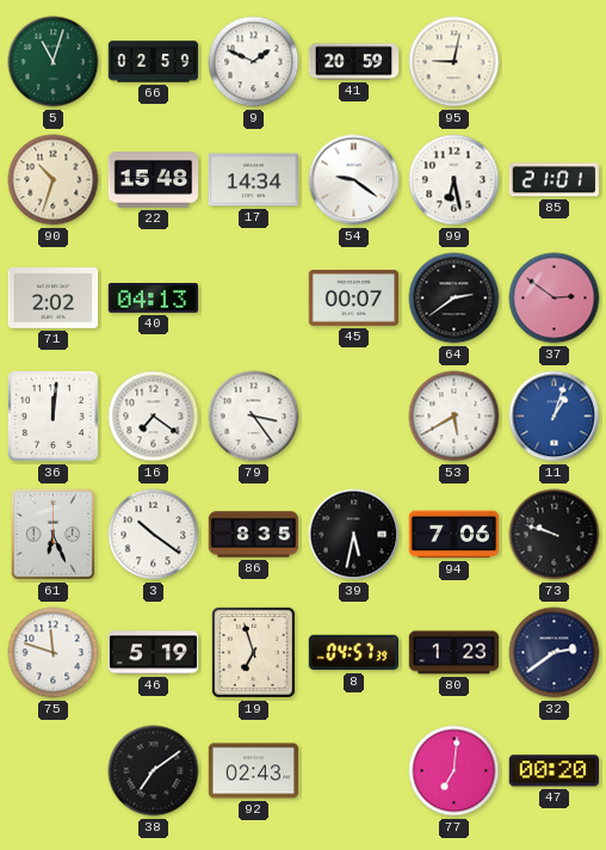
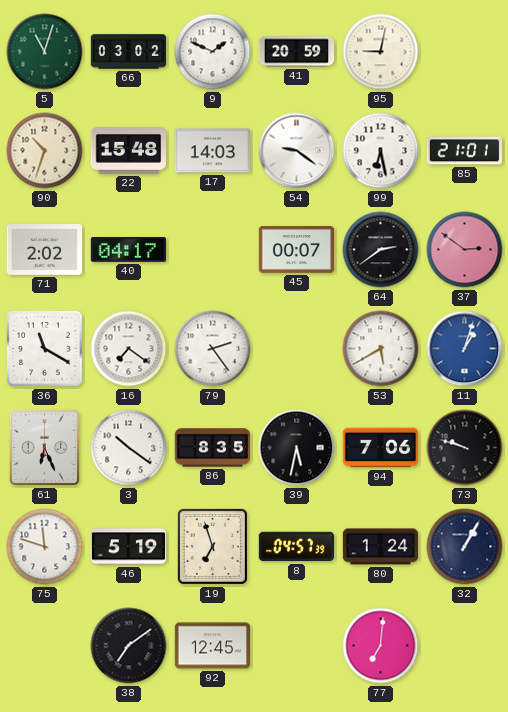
66: 02:59 -> 03:02 (129, 52)
17: 14:34 -> 14:03 (213, 151)
40: 04:13 -> 04:17 (129, 250)
36: 12:01 -> 11:20 (44, 348)
79: 3:24 -> 2:24 (213, 349)
80: 1:23 -> 1:24 (381, 547)
32: 2:39 -> 1:05 (465, 547)
92: 02:43 -> 12:45 (213, 646)
47: 00:20 -> none (554, 771)
